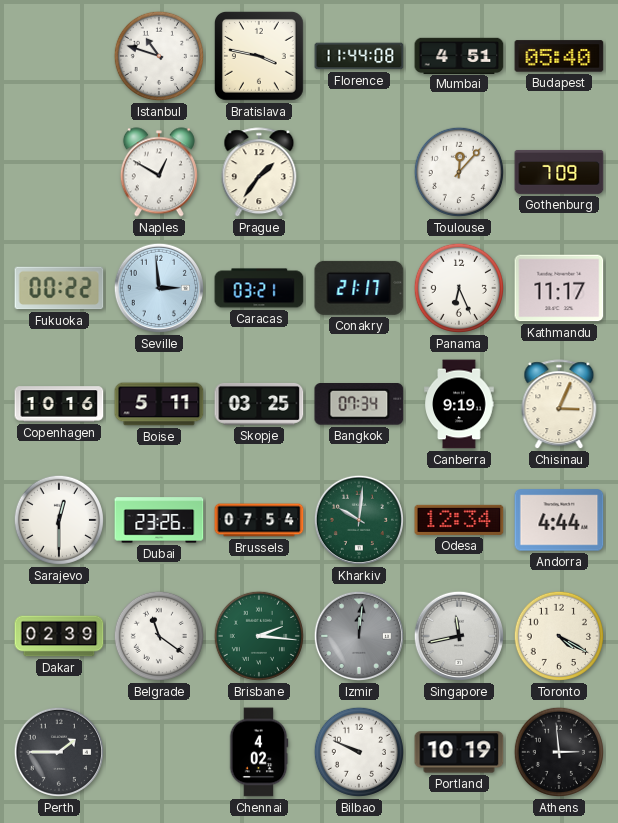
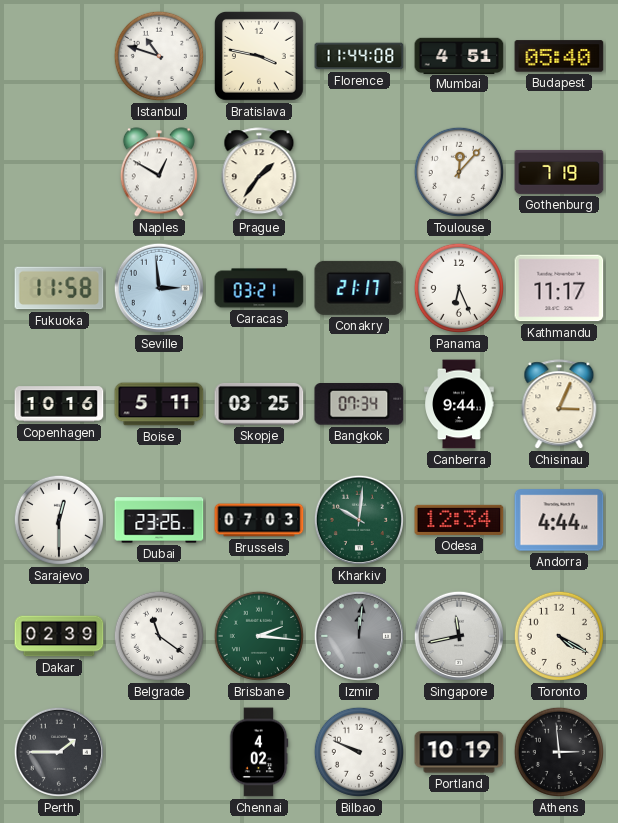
Gothenburg: 7:09 -> 7:19 (559, 172)
Fukuoka: 00:22 -> 11:58 (59, 288)
Canberra: 9:19 -> 9:44 (459, 404)
Brussels: 07:54 -> 07:03 (259, 520)
